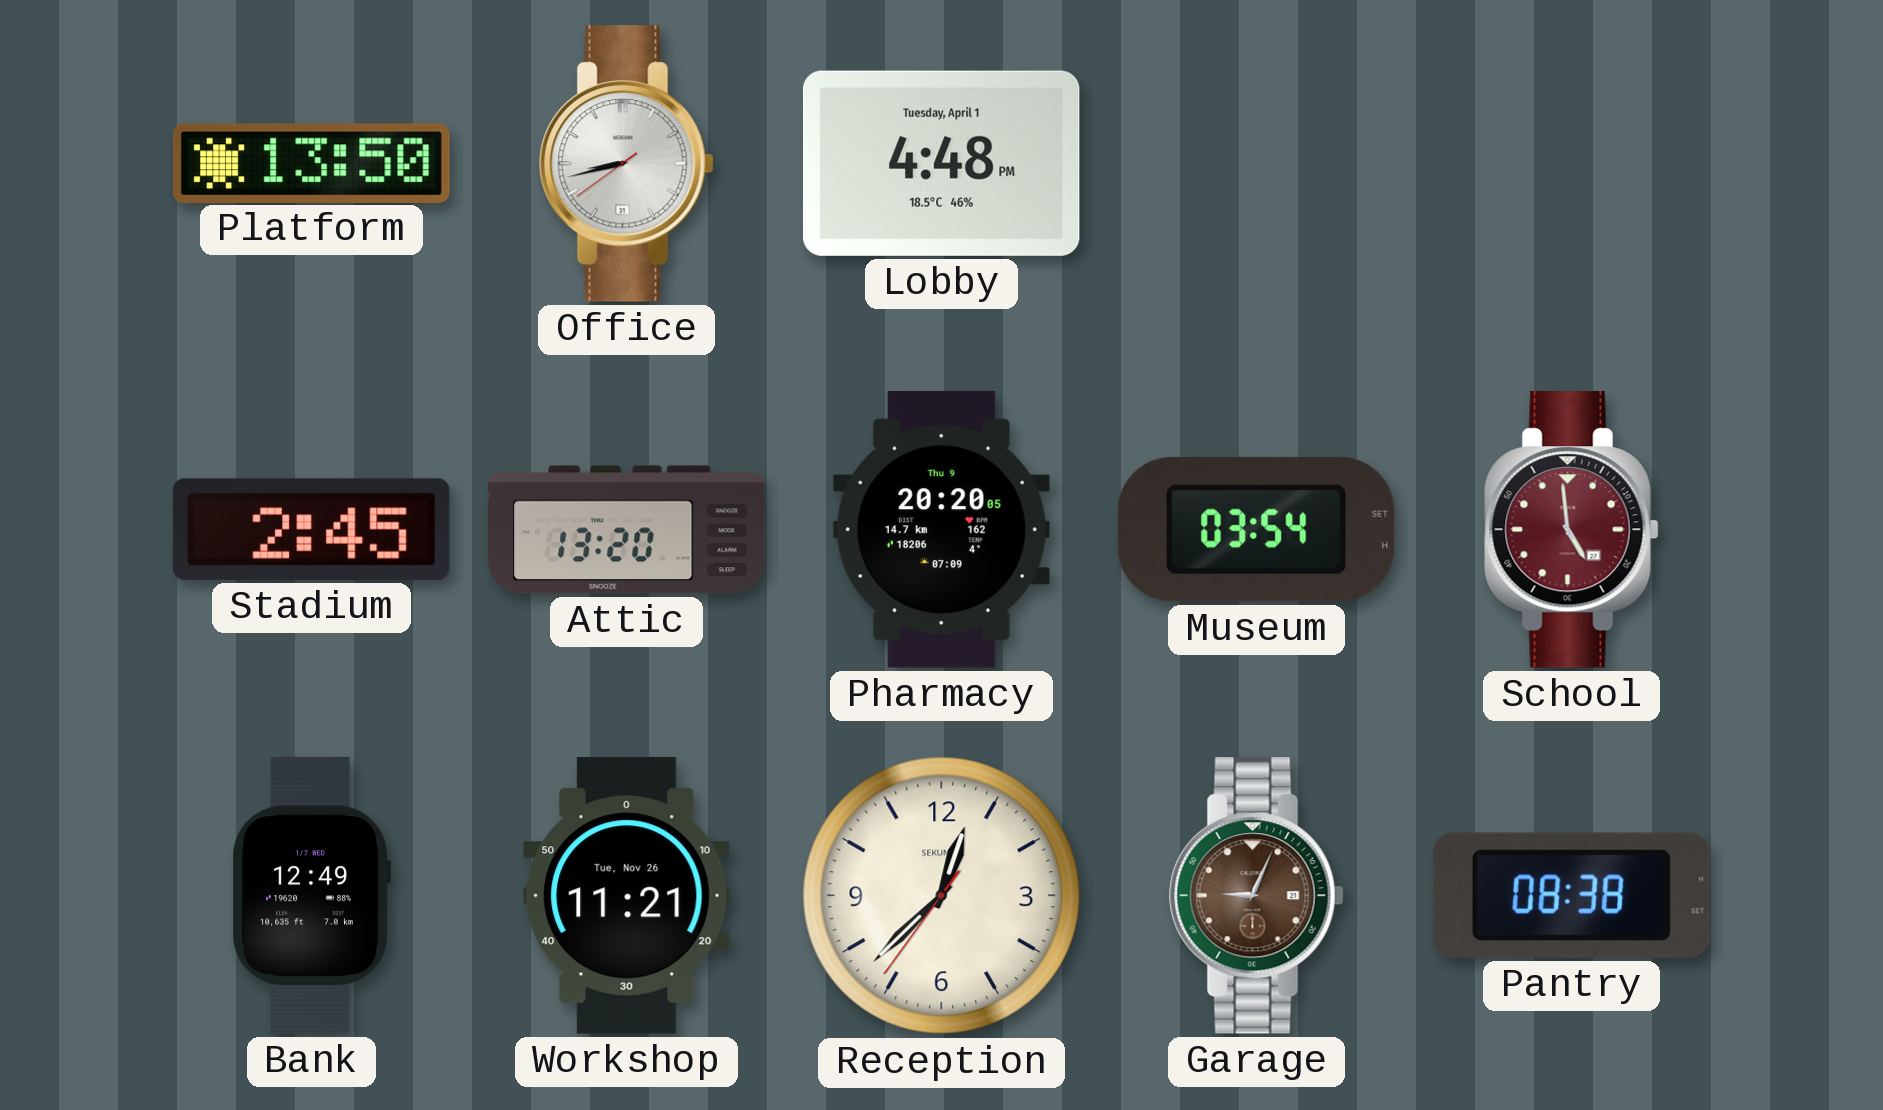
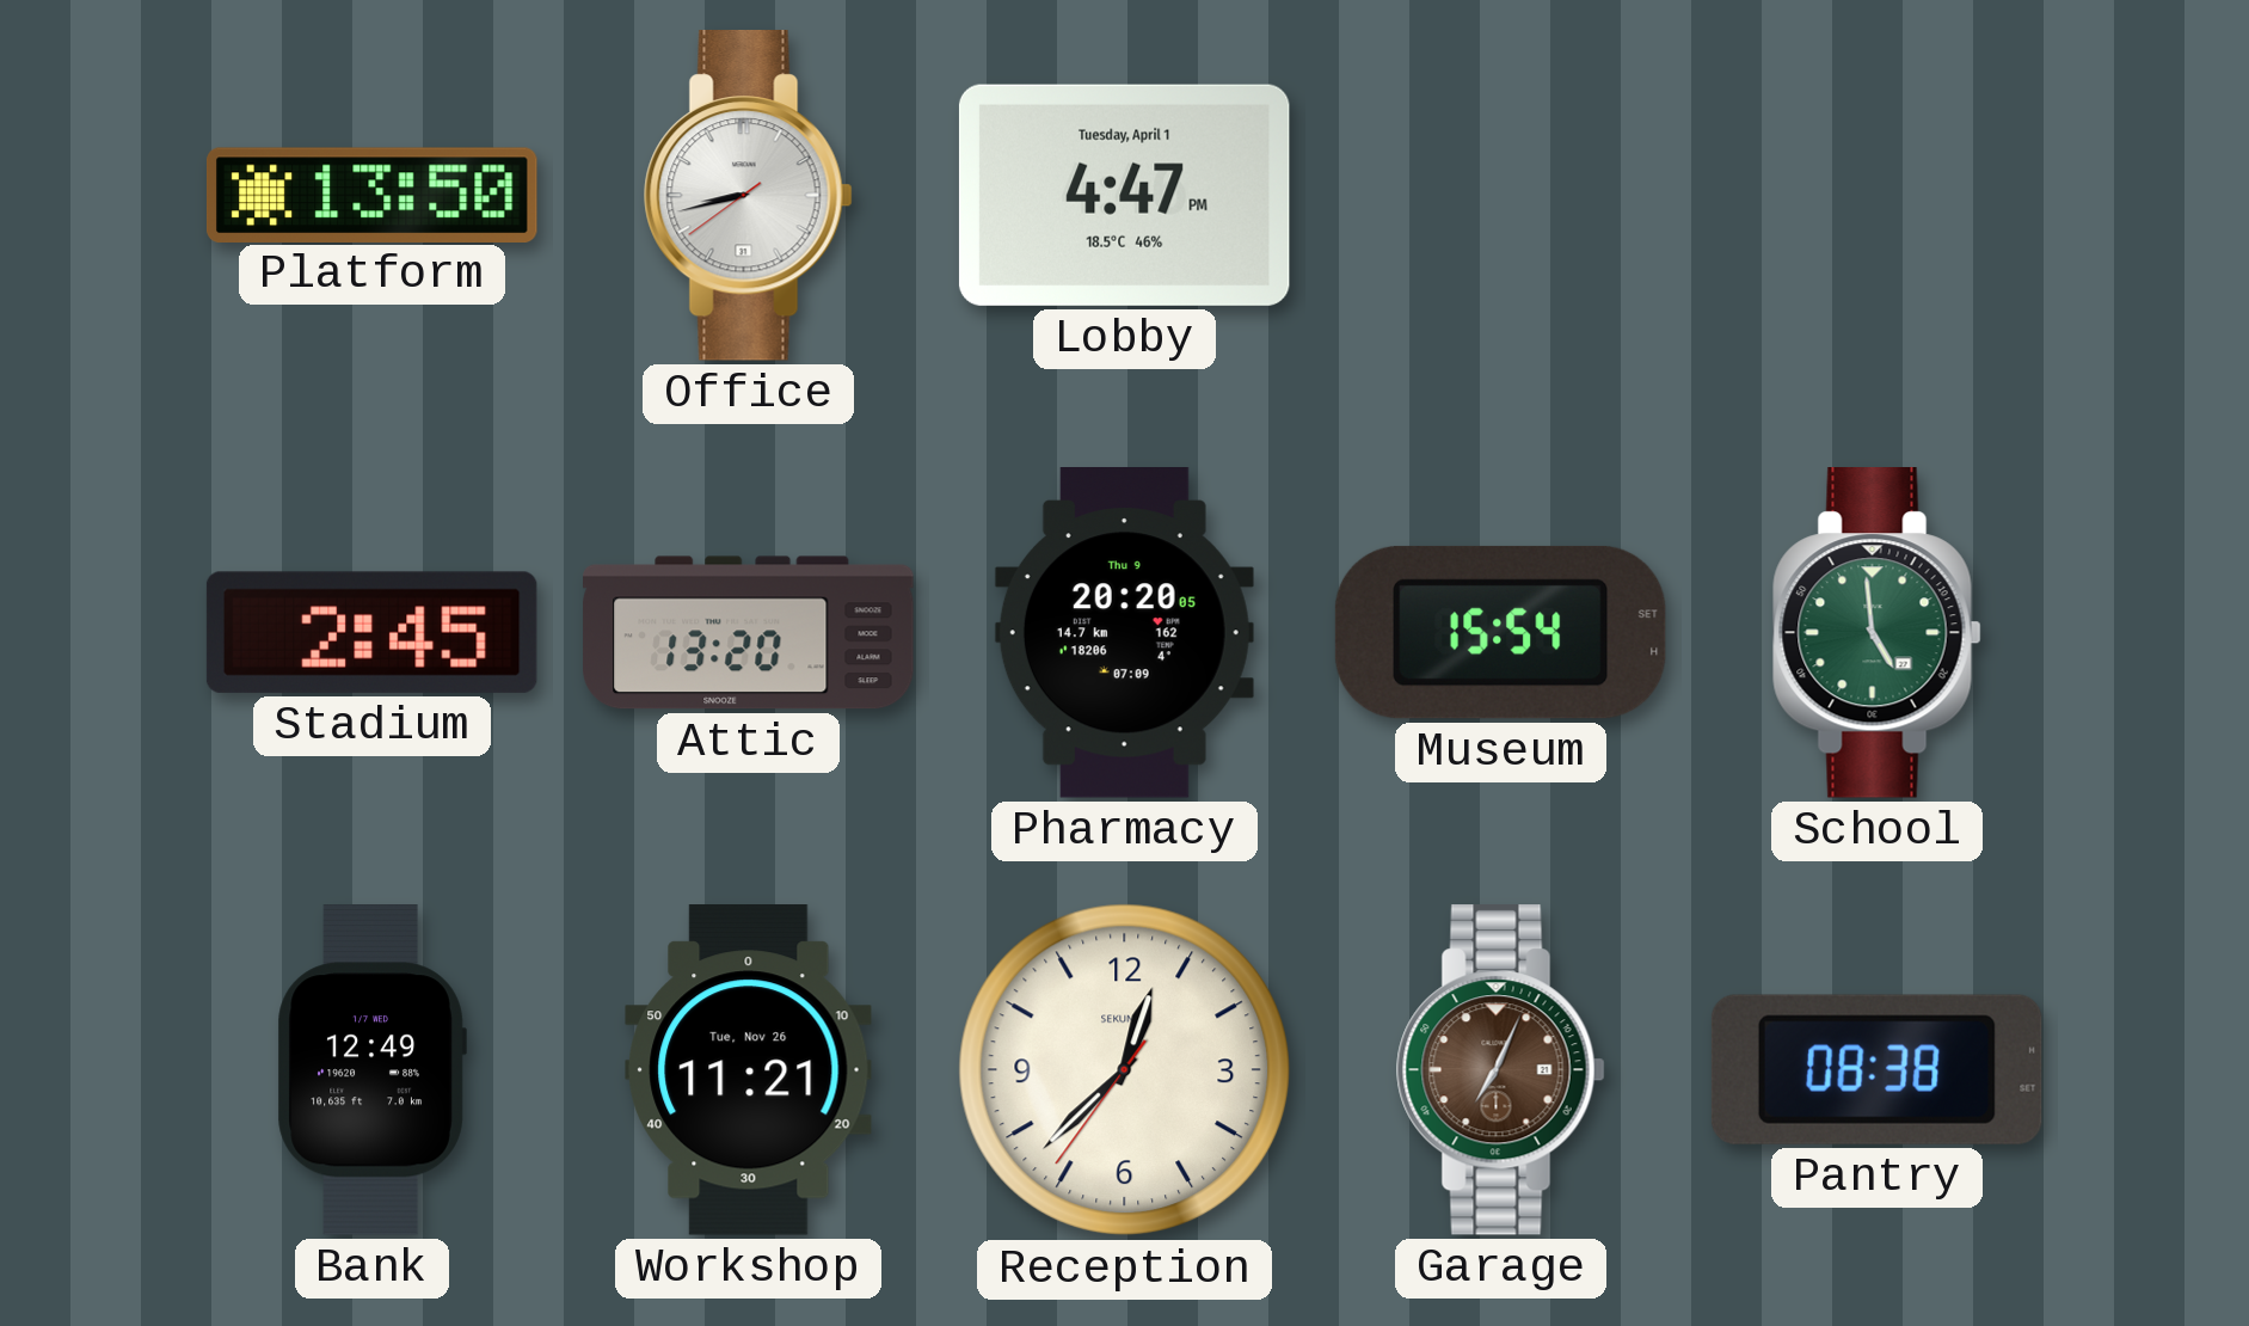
Lobby: 4:48 -> 4:47 (1124, 195)
Museum: 03:54 -> 15:54 (1500, 632)
School dial: burgundy -> green (1876, 633)
Garage: 9:04 -> 7:04 (1500, 1070)
